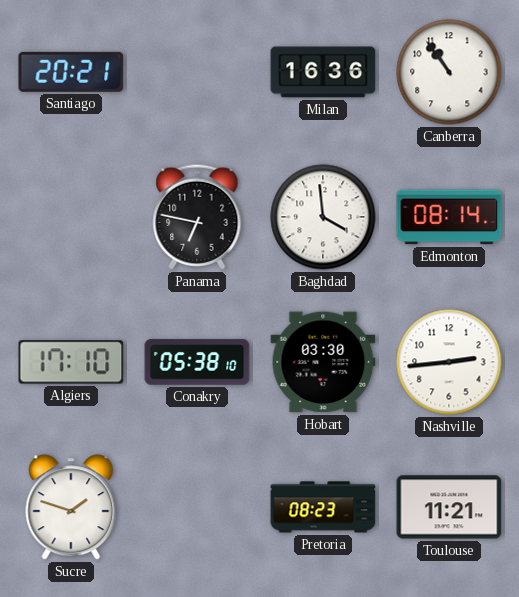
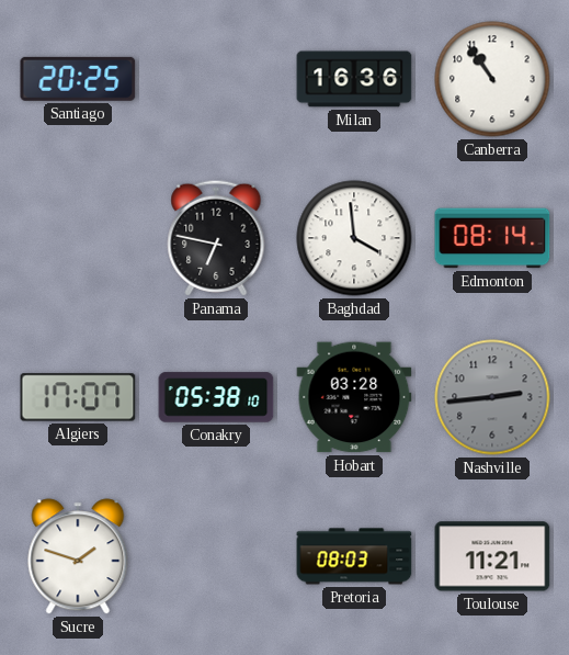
Santiago: 20:21 -> 20:25 (78, 79)
Algiers: 17:10 -> 17:07 (78, 397)
Hobart: 03:30 -> 03:28 (354, 397)
Nashville dial: white -> grey (492, 397)
Pretoria: 08:23 -> 08:03 (354, 556)
